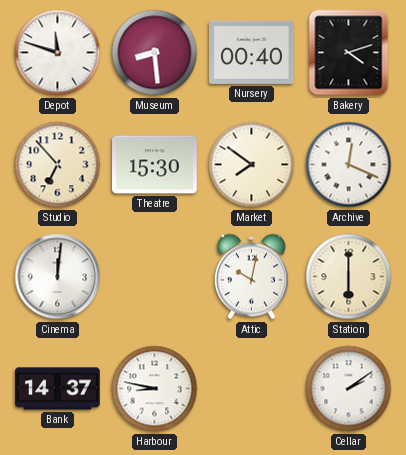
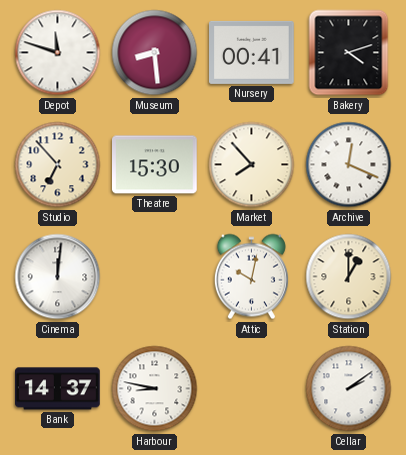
Nursery: 00:40 -> 00:41 (252, 52)
Market: 7:51 -> 7:53 (252, 165)
Station: 6:00 -> 1:00 (349, 277)
